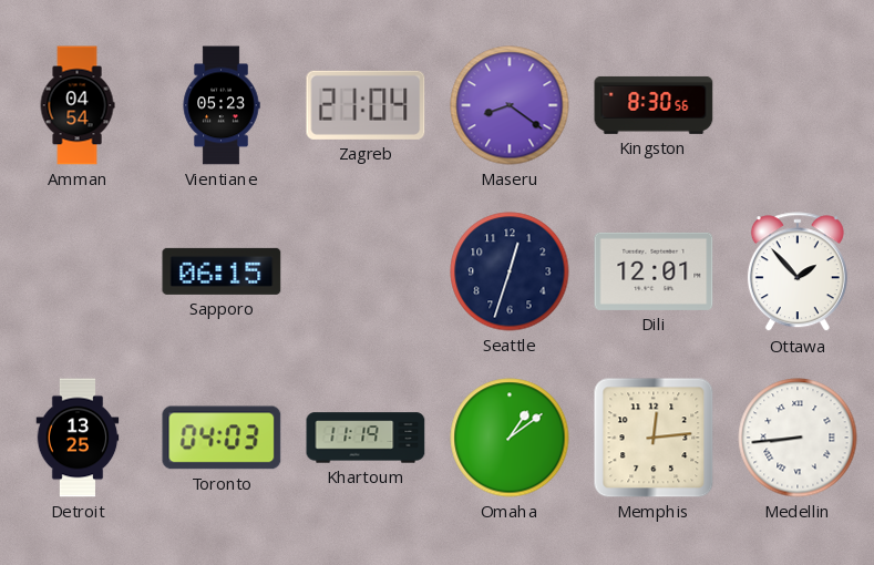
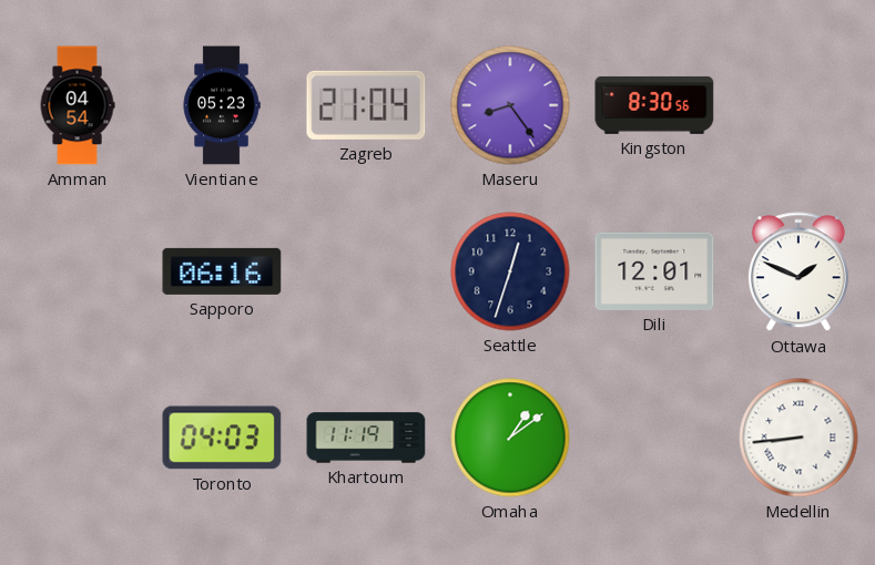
Maseru: 8:21 -> 8:24 (510, 105)
Sapporo: 06:15 -> 06:16 (222, 271)
Ottawa: 1:53 -> 1:49 (798, 273)
Detroit: 13:25 -> none (78, 438)
Memphis: 12:14 -> none (654, 438)
